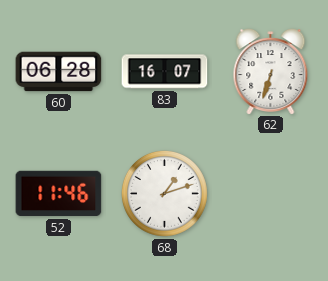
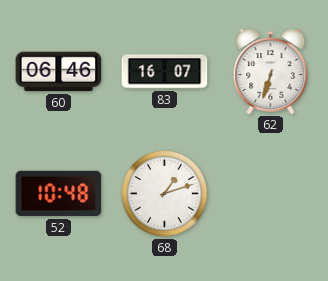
60: 06:28 -> 06:46 (59, 72)
52: 11:46 -> 10:48 (59, 194)
